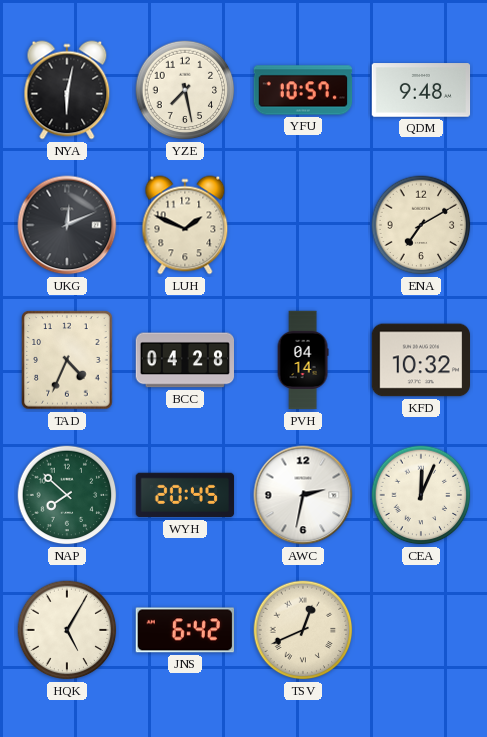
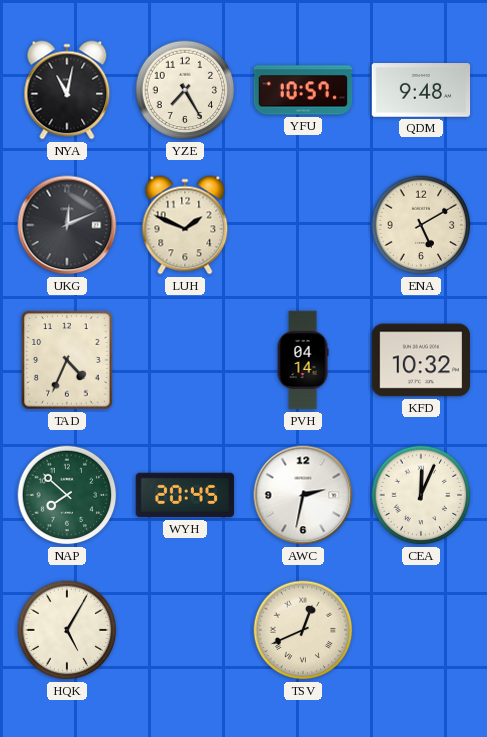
NYA: 6:02 -> 11:02 (67, 90)
YZE: 7:28 -> 7:25 (185, 90)
ENA: 7:10 -> 5:10 (421, 225)
BCC: 04:28 -> none (184, 360)
JNS: 6:42 -> none (184, 630)
